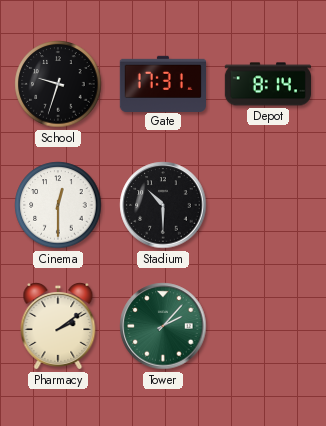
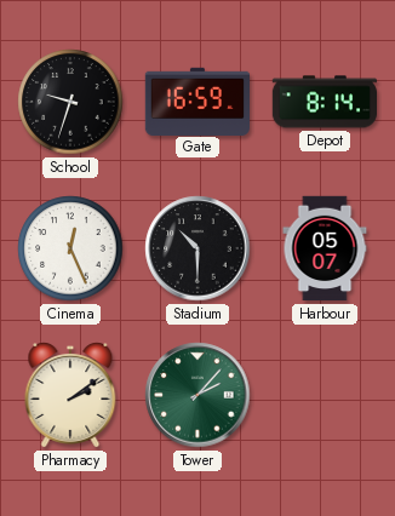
Gate: 17:31 -> 16:59 (196, 101)
Cinema: 12:30 -> 12:26 (70, 248)
Harbour: none -> 05:07 (325, 248)
